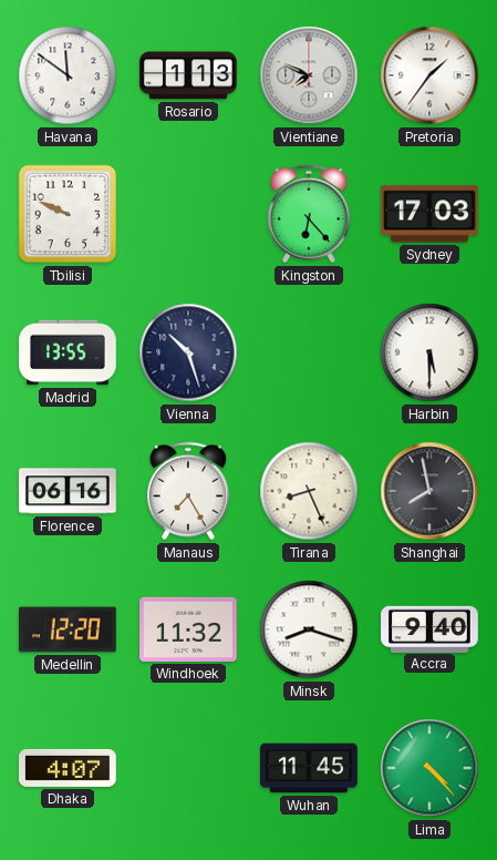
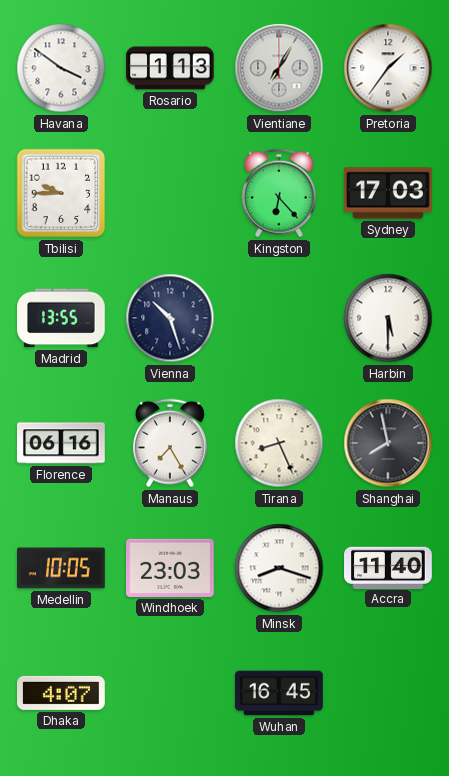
Havana: 11:51 -> 3:51 (61, 68)
Vientiane: 7:49 -> 7:05 (279, 68)
Tbilisi: 9:49 -> 9:45 (61, 193)
Medellin: 12:20 -> 10:05 (62, 568)
Windhoek: 11:32 -> 23:03 (171, 568)
Accra: 9:40 -> 11:40 (388, 567)
Wuhan: 11:45 -> 16:45 (280, 693)
Lima: 4:23 -> none (429, 768)
